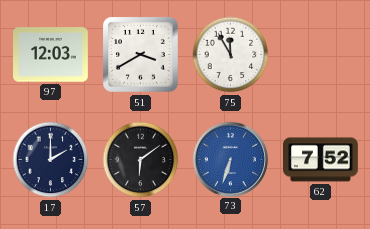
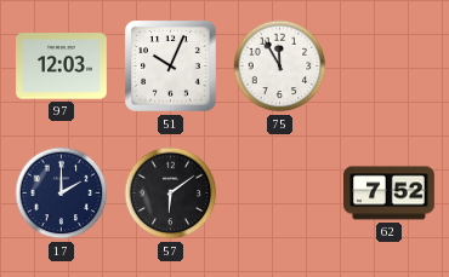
51: 3:40 -> 10:04 (171, 67)
73: 6:33 -> none (230, 159)
